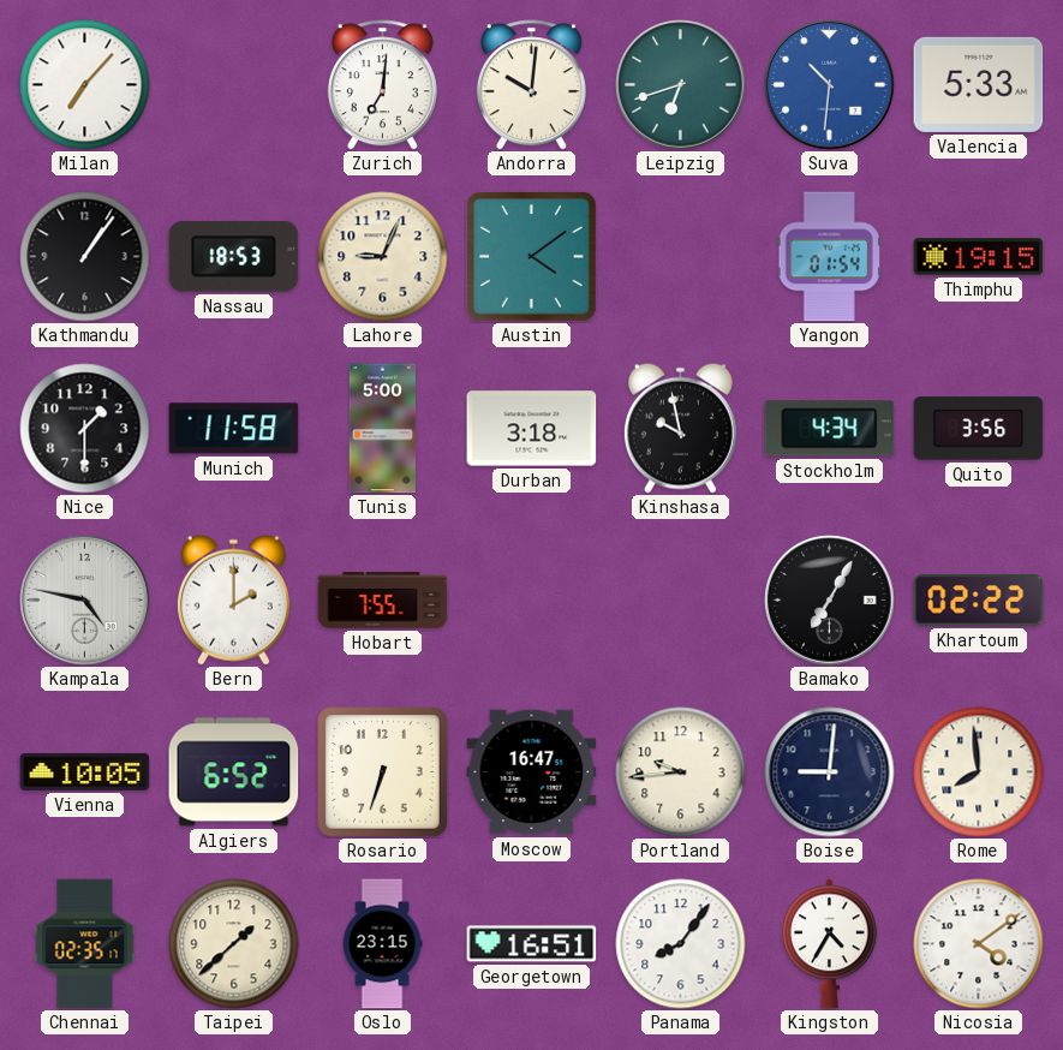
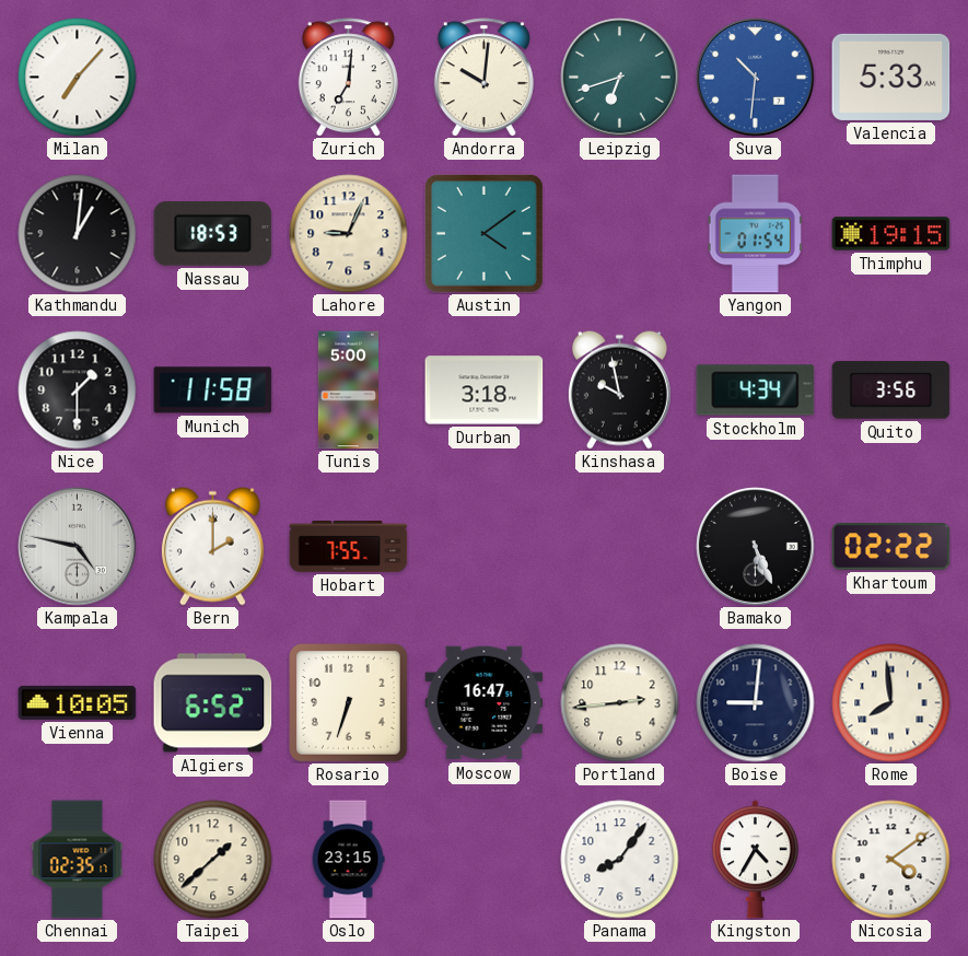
Kathmandu: 1:06 -> 1:01 (78, 234)
Bamako: 7:05 -> 5:26 (756, 547)
Portland: 9:44 -> 2:44 (620, 703)
Georgetown: 16:51 -> none (532, 944)
